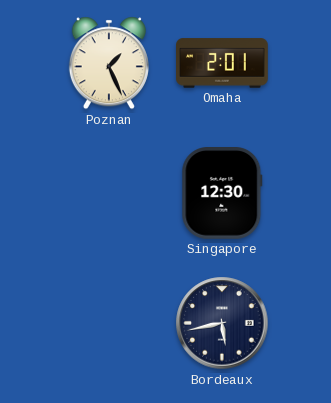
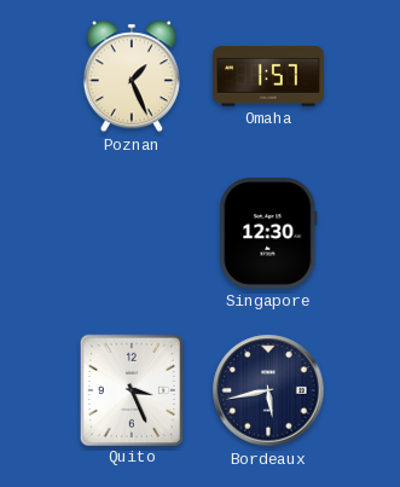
Omaha: 2:01 -> 1:57 (268, 76)
Quito: none -> 3:26 (131, 389)
